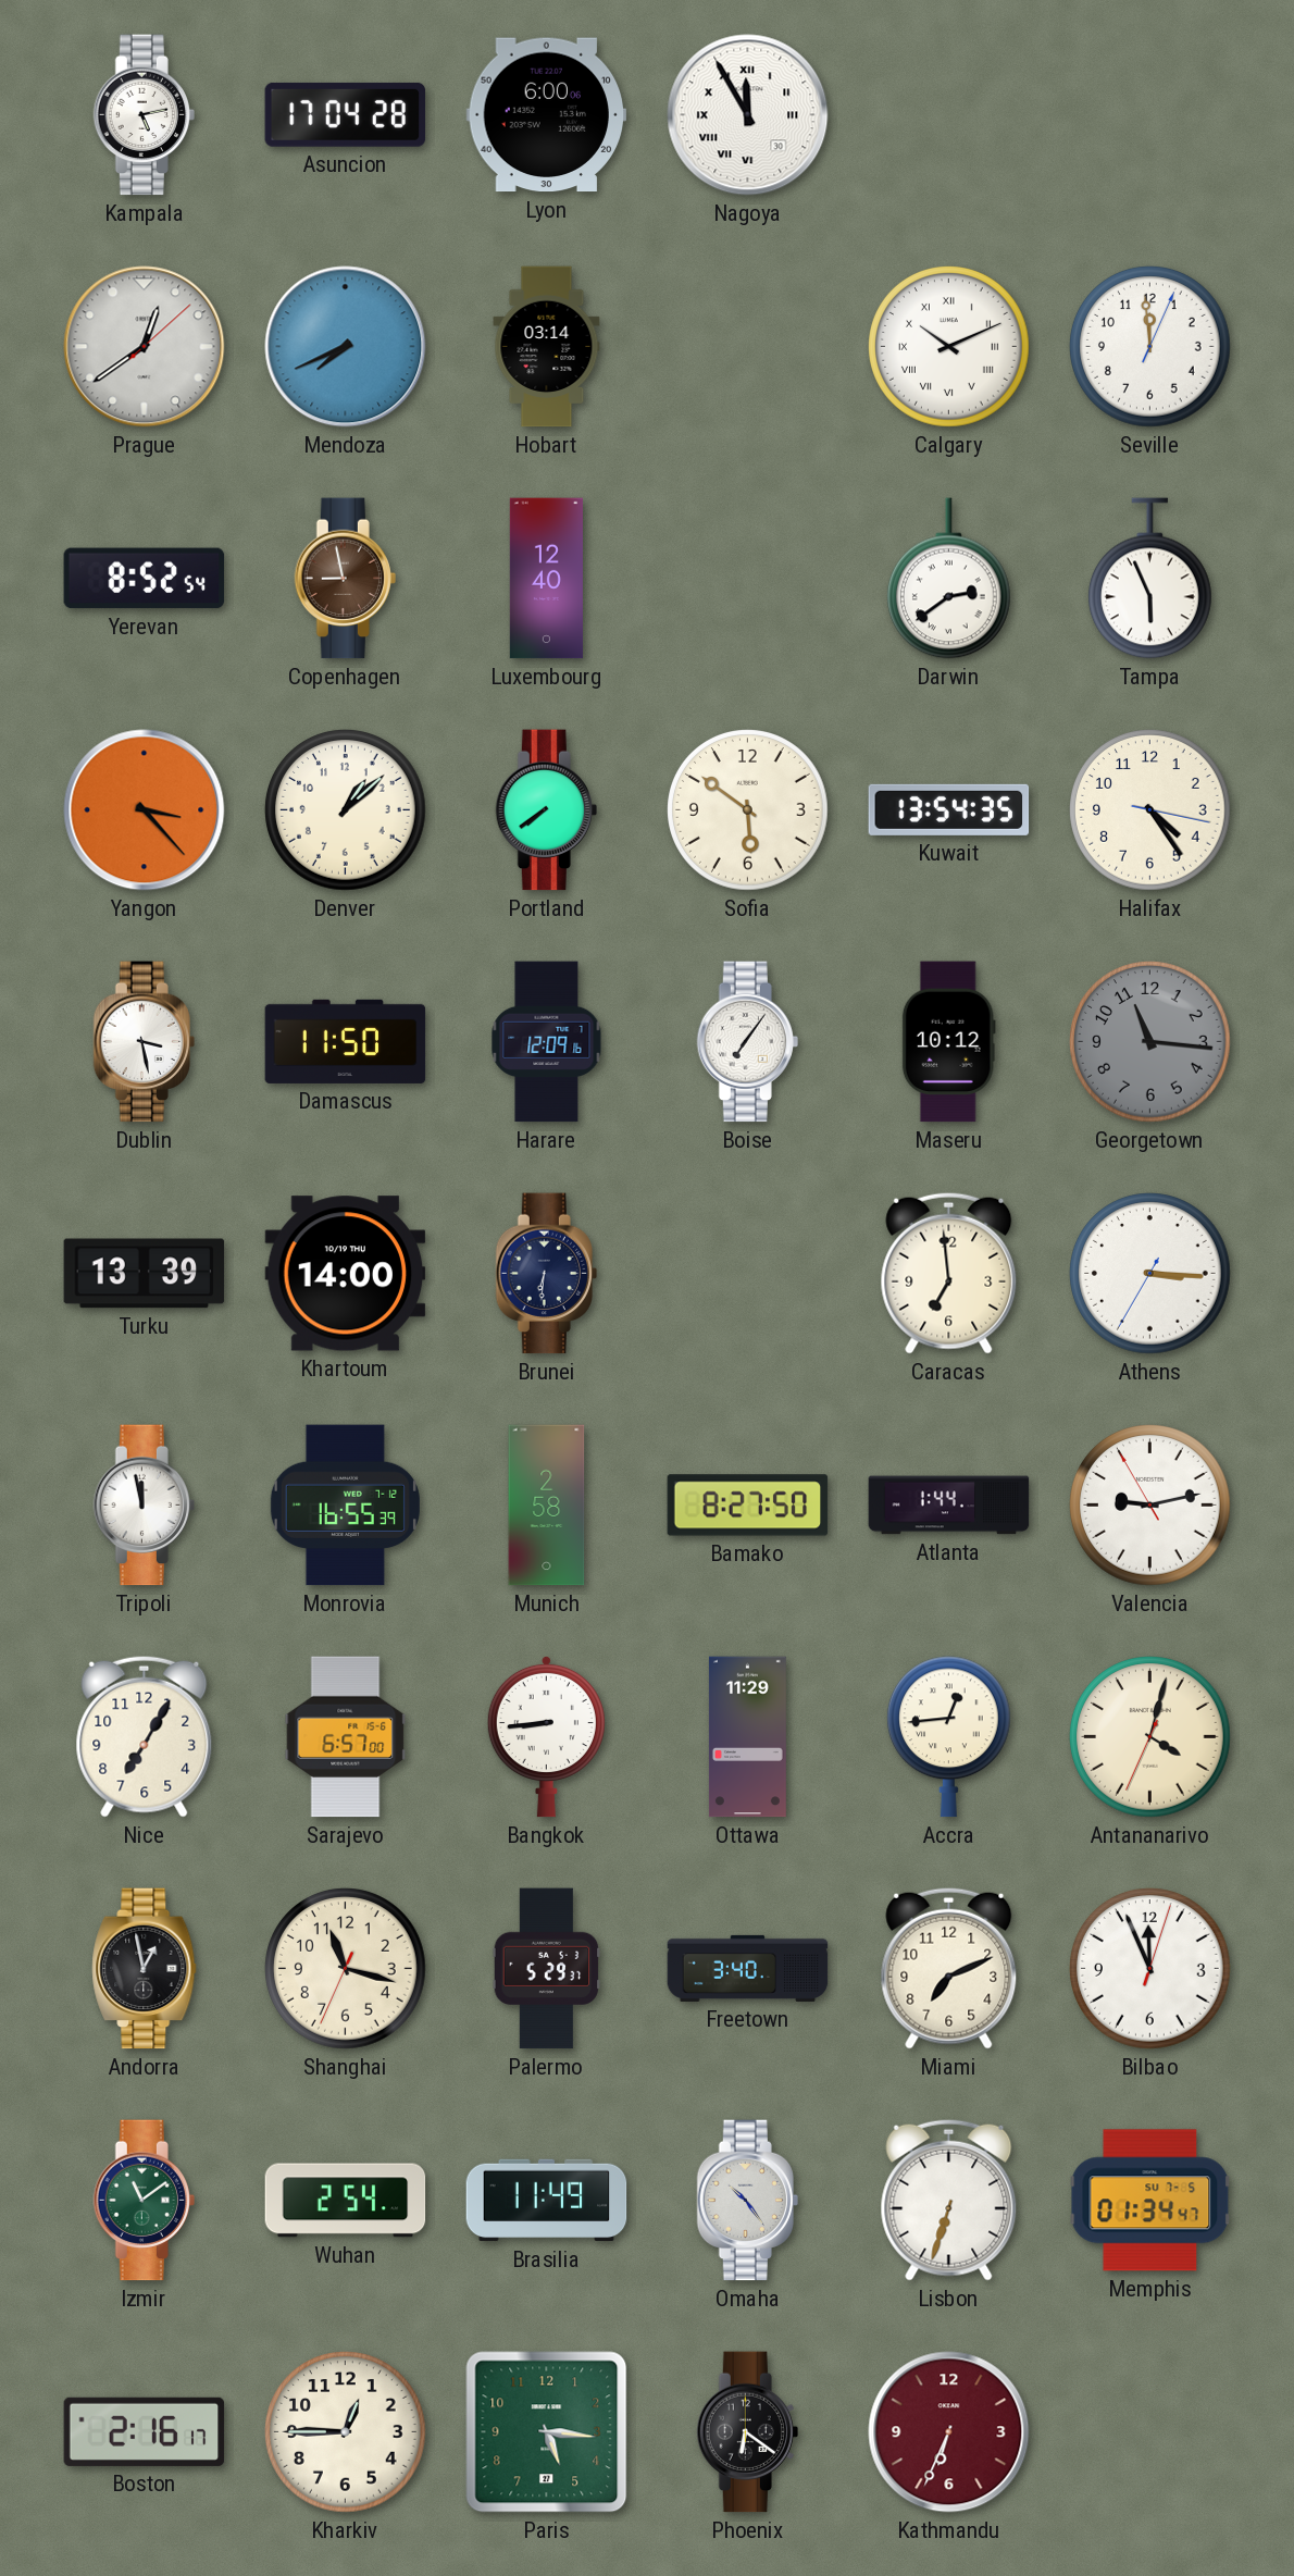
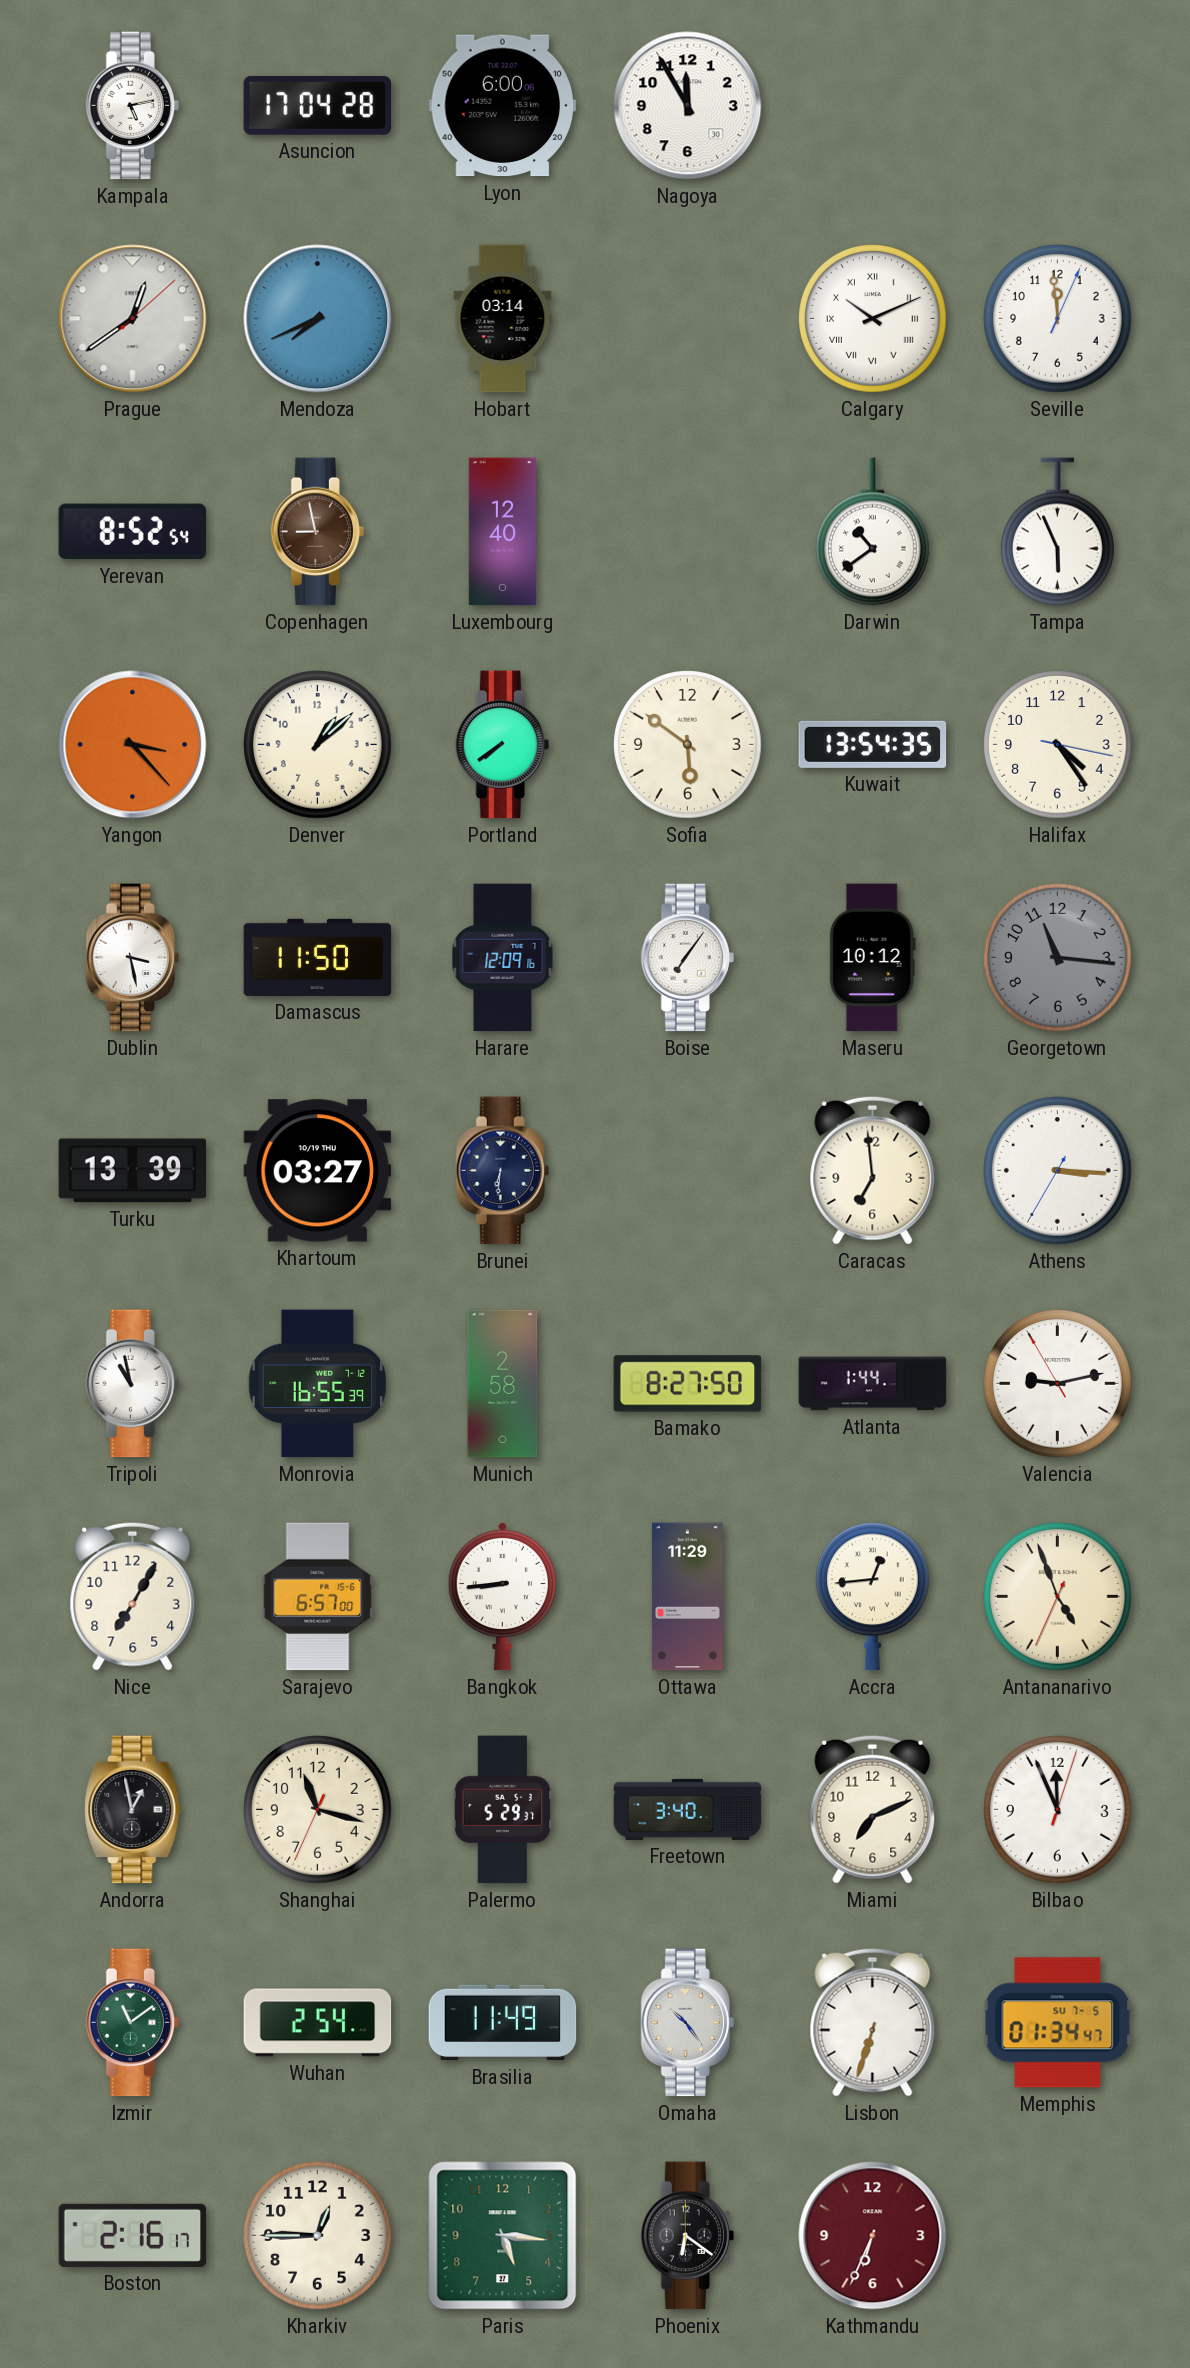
Nagoya numerals: Roman -> Arabic (688, 106)
Darwin: 2:39 -> 10:39 (873, 532)
Khartoum: 14:00 -> 03:27 (318, 1171)
Tripoli: 11:58 -> 10:58 (132, 1384)
Antananarivo: 4:02 -> 4:56 (1058, 1597)
